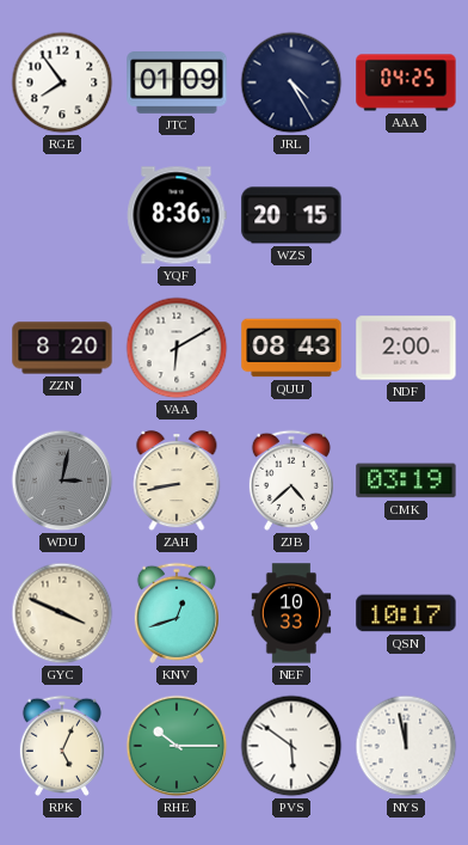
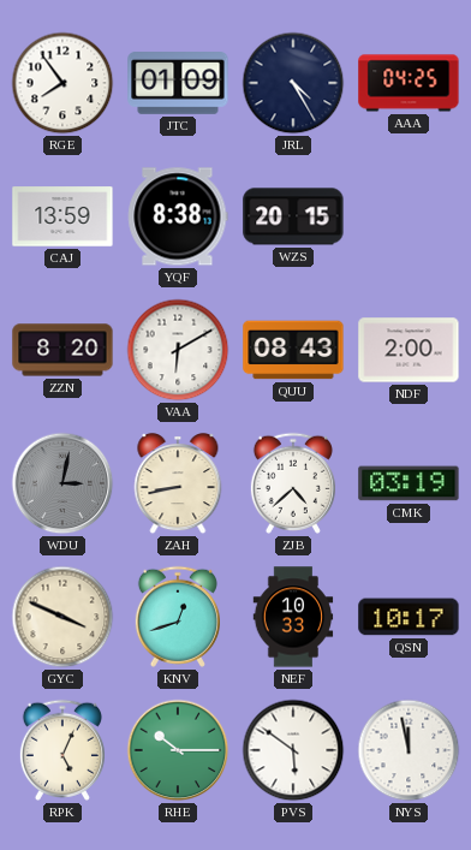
CAJ: none -> 13:59 (62, 216)
YQF: 8:36 -> 8:38 (178, 216)
